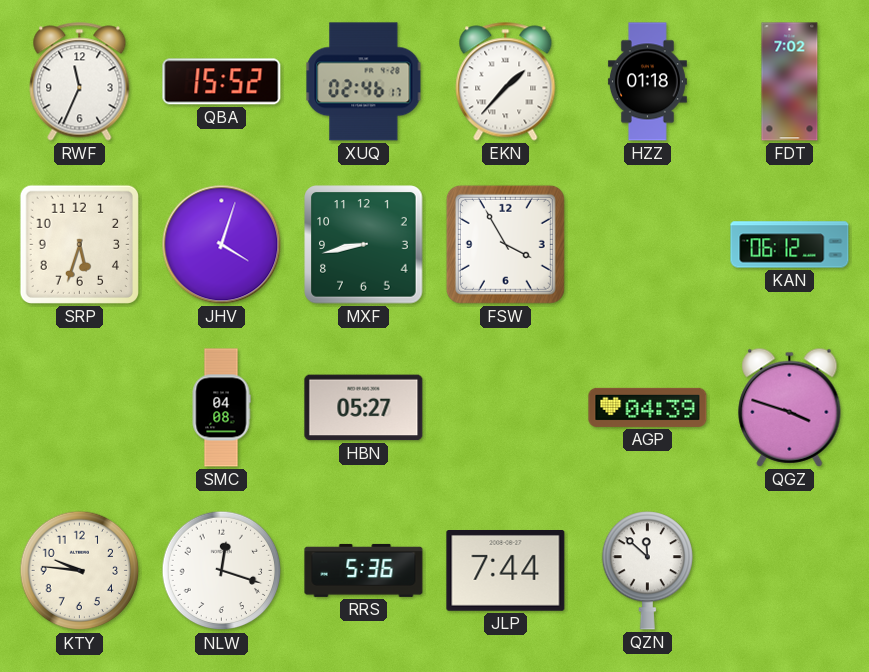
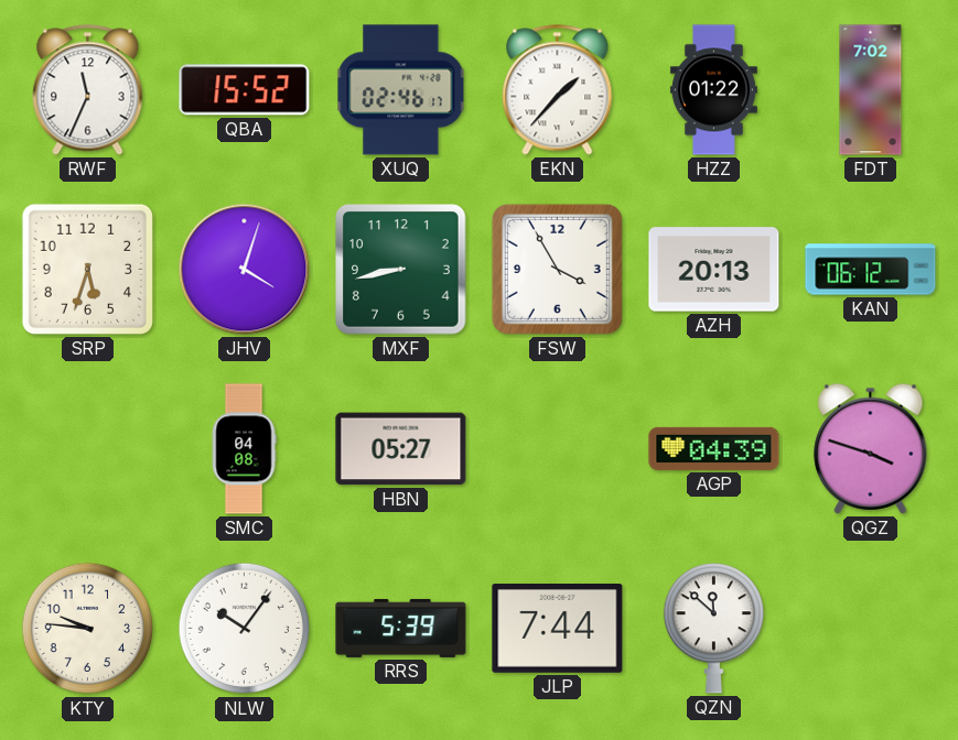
HZZ: 01:18 -> 01:22 (713, 90)
AZH: none -> 20:13 (714, 270)
NLW: 12:18 -> 10:06 (245, 629)
RRS: 5:36 -> 5:39 (401, 628)
